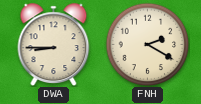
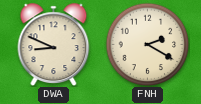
DWA: 8:45 -> 8:49 (54, 44)
